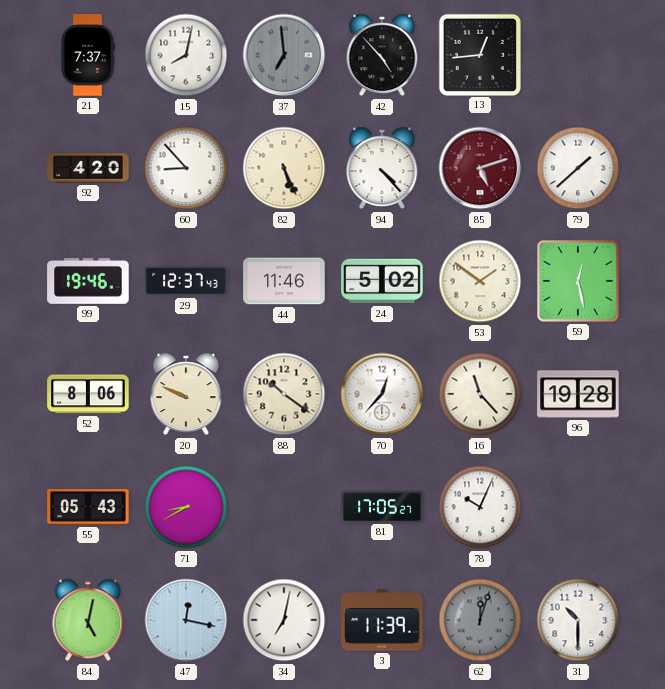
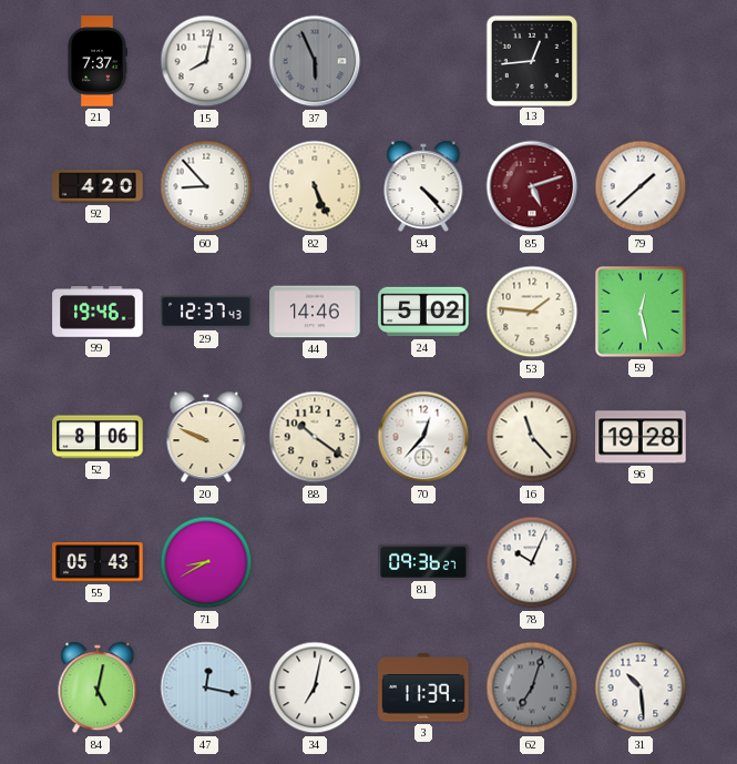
37: 6:59 -> 5:56 (315, 61)
42: 4:53 -> none (382, 55)
44: 11:46 -> 14:46 (315, 312)
53: 1:51 -> 1:46 (532, 312)
81: 17:05 -> 09:36 (423, 561)
62: 12:03 -> 7:03 (532, 687)
31: 10:30 -> 10:29 (641, 687)
